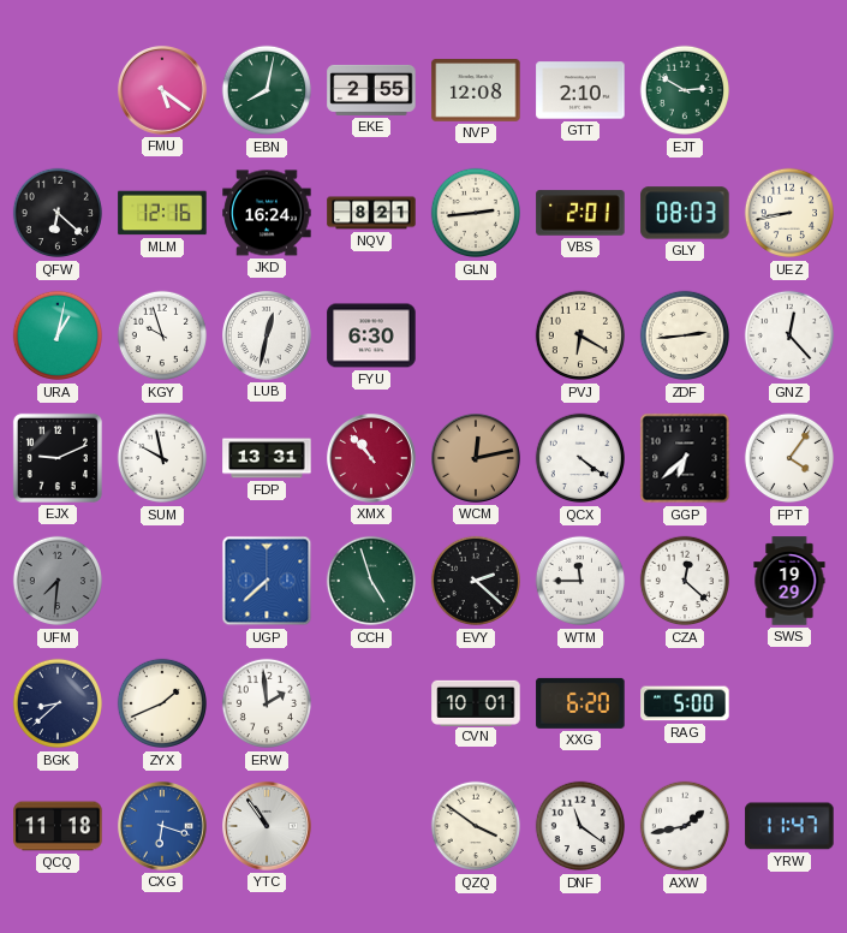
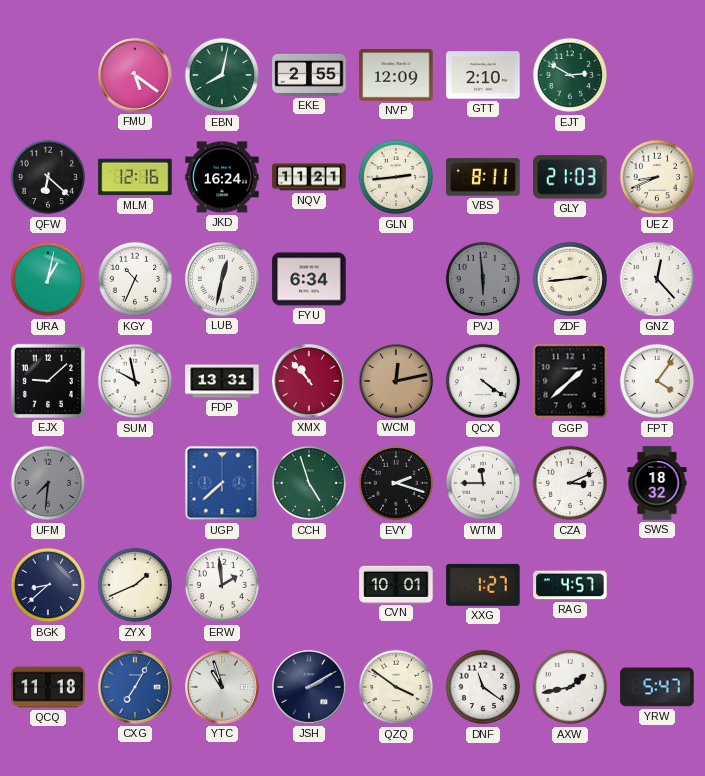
NVP: 12:08 -> 12:09 (396, 75)
NQV: 8:21 -> 11:21 (309, 177)
VBS: 2:01 -> 8:11 (483, 177)
GLY: 08:03 -> 21:03 (570, 177)
UEZ: 8:43 -> 8:41 (657, 177)
KGY: 9:57 -> 10:34 (135, 279)
FYU: 6:30 -> 6:34 (309, 279)
PVJ: 6:20 -> 5:59 (483, 279)
PVJ dial: cream -> grey (483, 279)
EJX: 9:11 -> 9:08 (48, 381)
GGP: 6:38 -> 1:38 (570, 381)
EVY: 2:22 -> 2:18 (396, 483)
CZA: 12:22 -> 3:11 (570, 483)
SWS: 19:29 -> 18:32 (657, 483)
XXG: 6:20 -> 1:27 (483, 585)
RAG: 5:00 -> 4:57 (570, 585)
CXG: 6:18 -> 7:05 (136, 688)
YTC: 10:54 -> 10:57 (223, 688)
JSH: none -> 2:10 (310, 688)
YRW: 11:47 -> 5:47 (657, 687)
